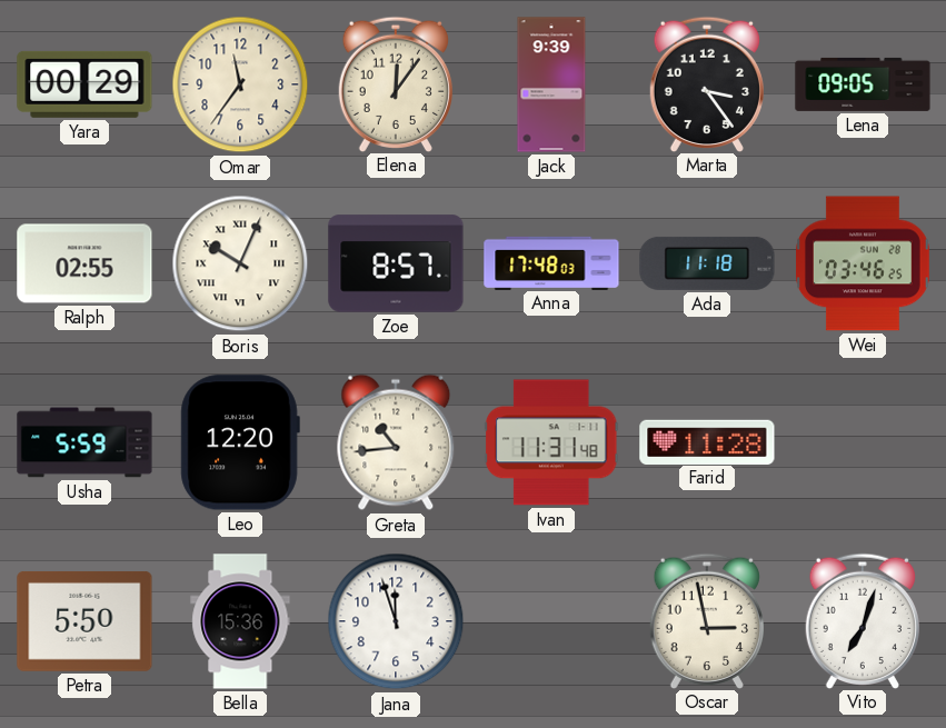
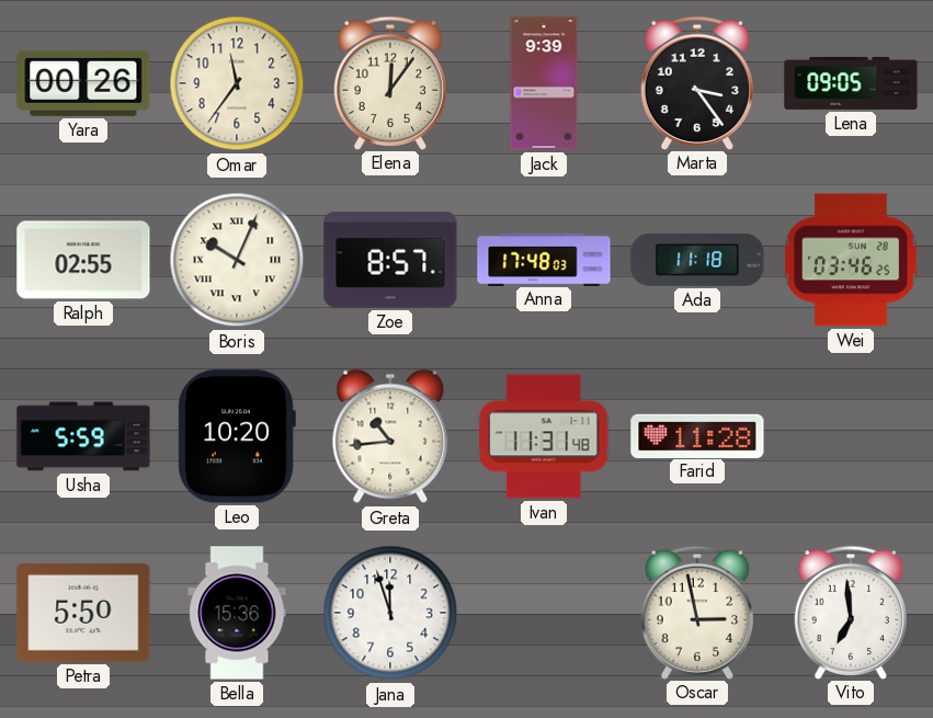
Yara: 00:29 -> 00:26 (83, 83)
Leo: 12:20 -> 10:20 (237, 436)
Vito: 7:03 -> 6:59 (850, 612)
